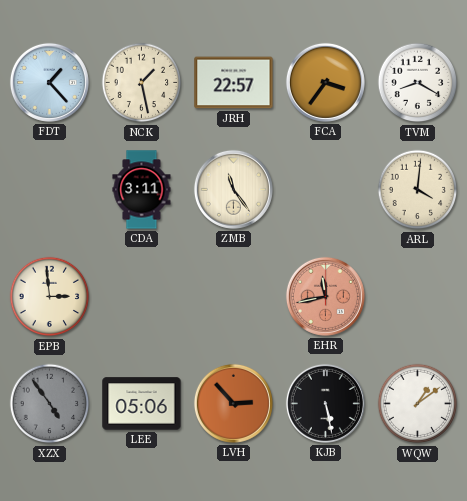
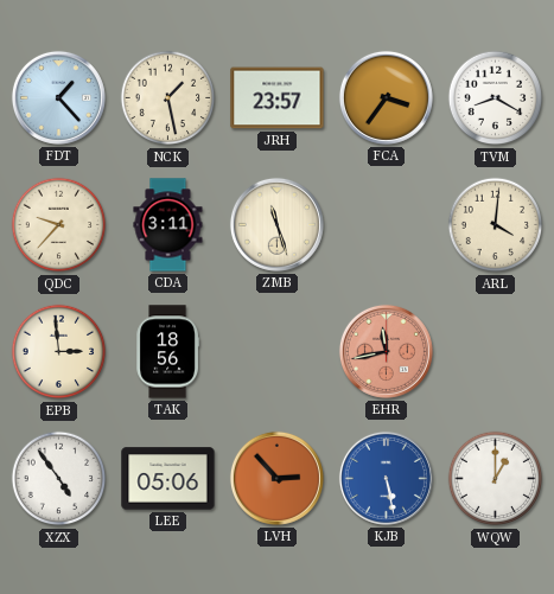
JRH: 22:57 -> 23:57 (278, 98)
QDC: none -> 9:37 (59, 225)
ZMB: 11:24 -> 11:27 (276, 224)
TAK: none -> 18:56 (167, 352)
XZX dial: grey -> white (59, 479)
KJB dial: black -> blue (386, 478)
WQW: 1:09 -> 1:00 (496, 479)
